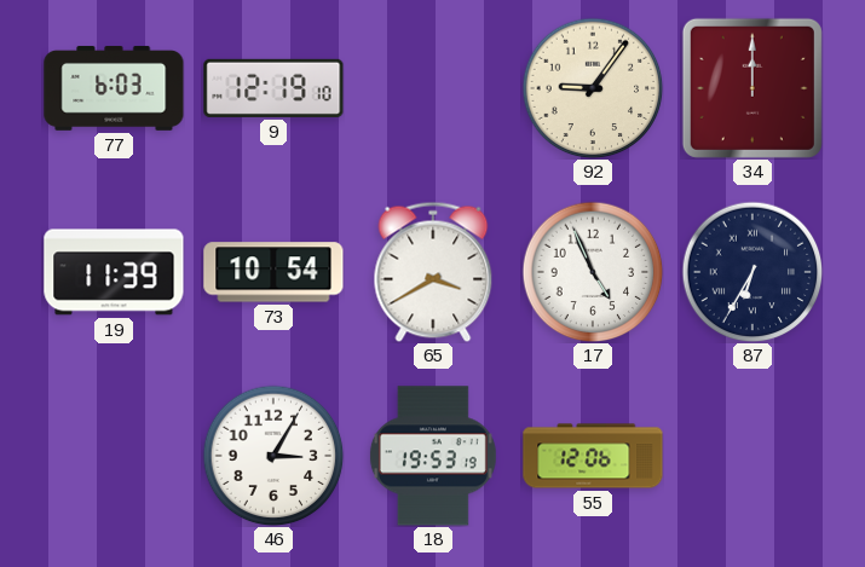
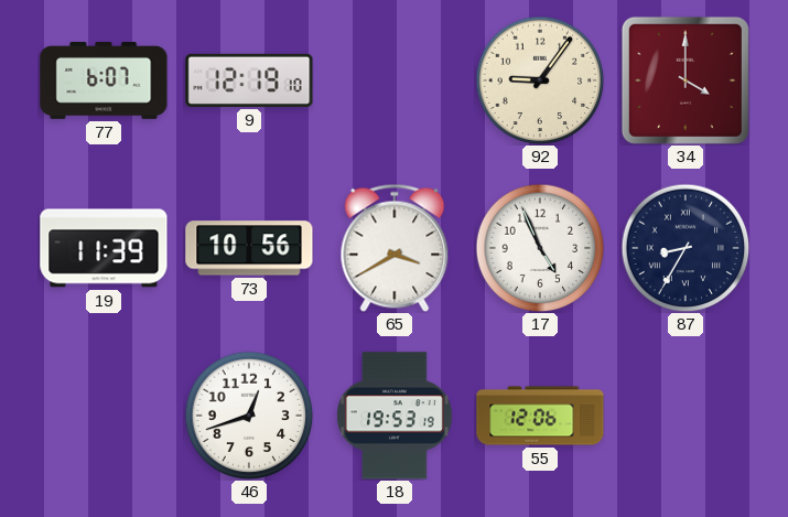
77: 6:03 -> 6:07 (104, 80)
34: 12:00 -> 4:00 (686, 80)
73: 10:54 -> 10:56 (249, 248)
87: 6:35 -> 8:35 (686, 248)
46: 3:05 -> 12:42 (249, 416)
